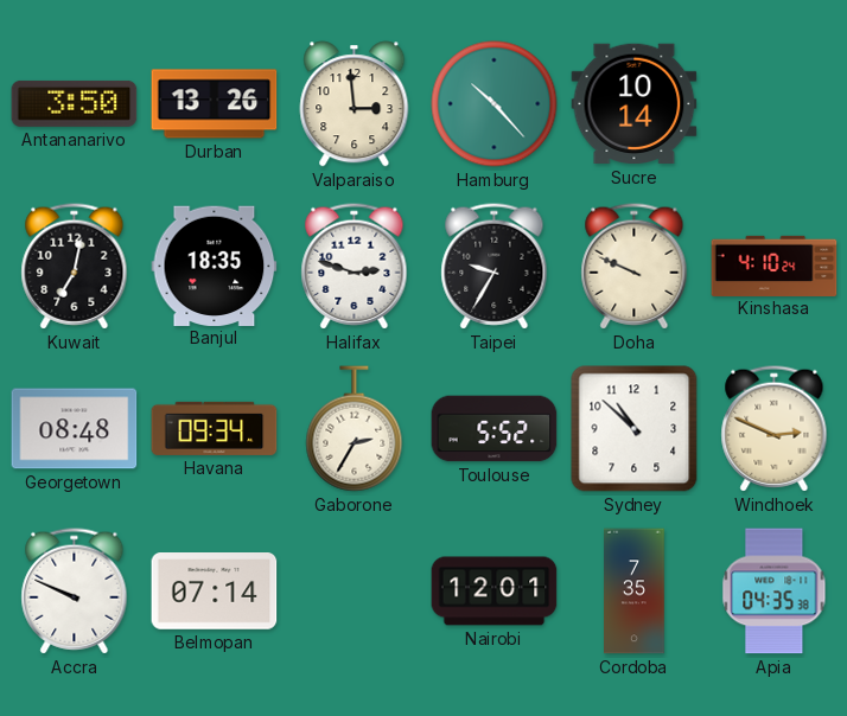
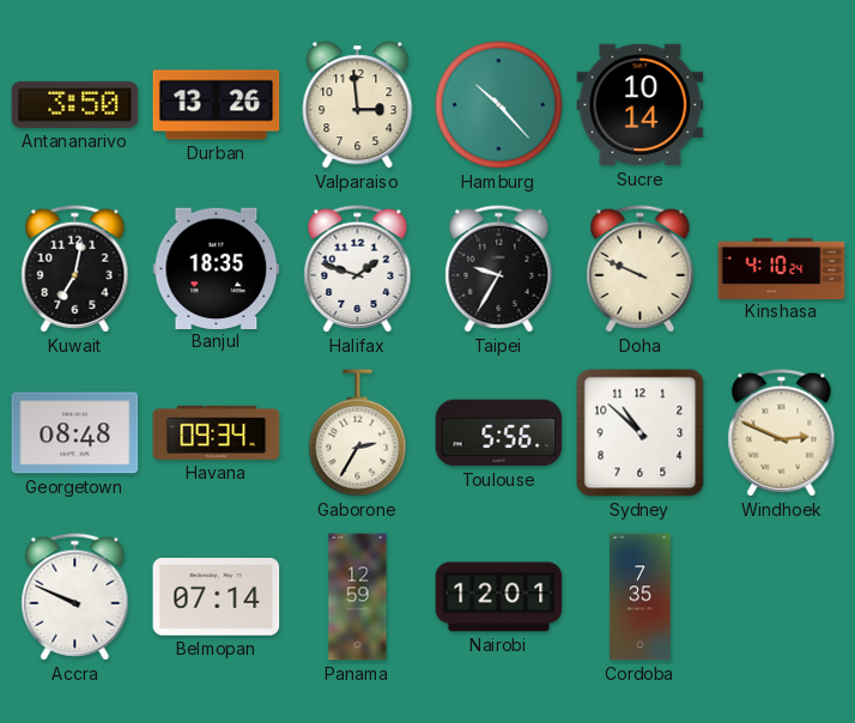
Halifax: 2:48 -> 1:48 (358, 269)
Toulouse: 5:52 -> 5:56 (499, 433)
Panama: none -> 12:59 (358, 597)
Apia: 04:35 -> none (775, 592)
